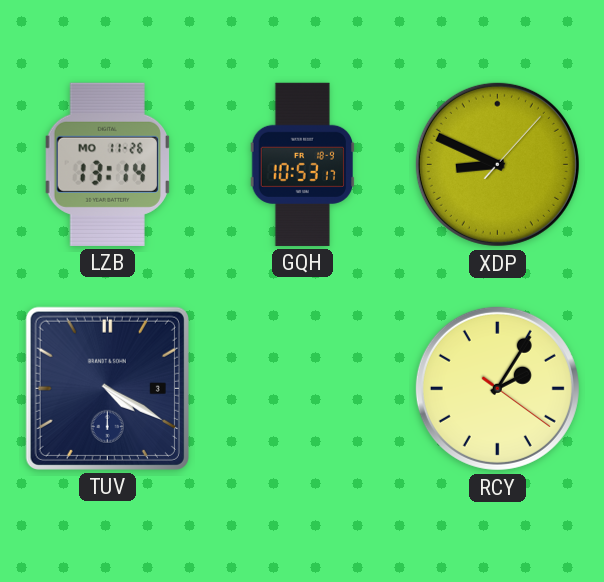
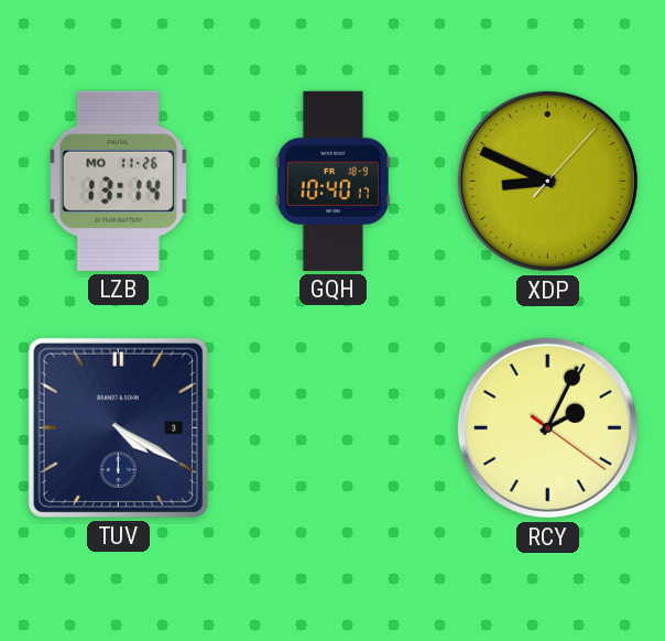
GQH: 10:53 -> 10:40 (334, 181)
RCY: 2:05 -> 2:04 (547, 427)
